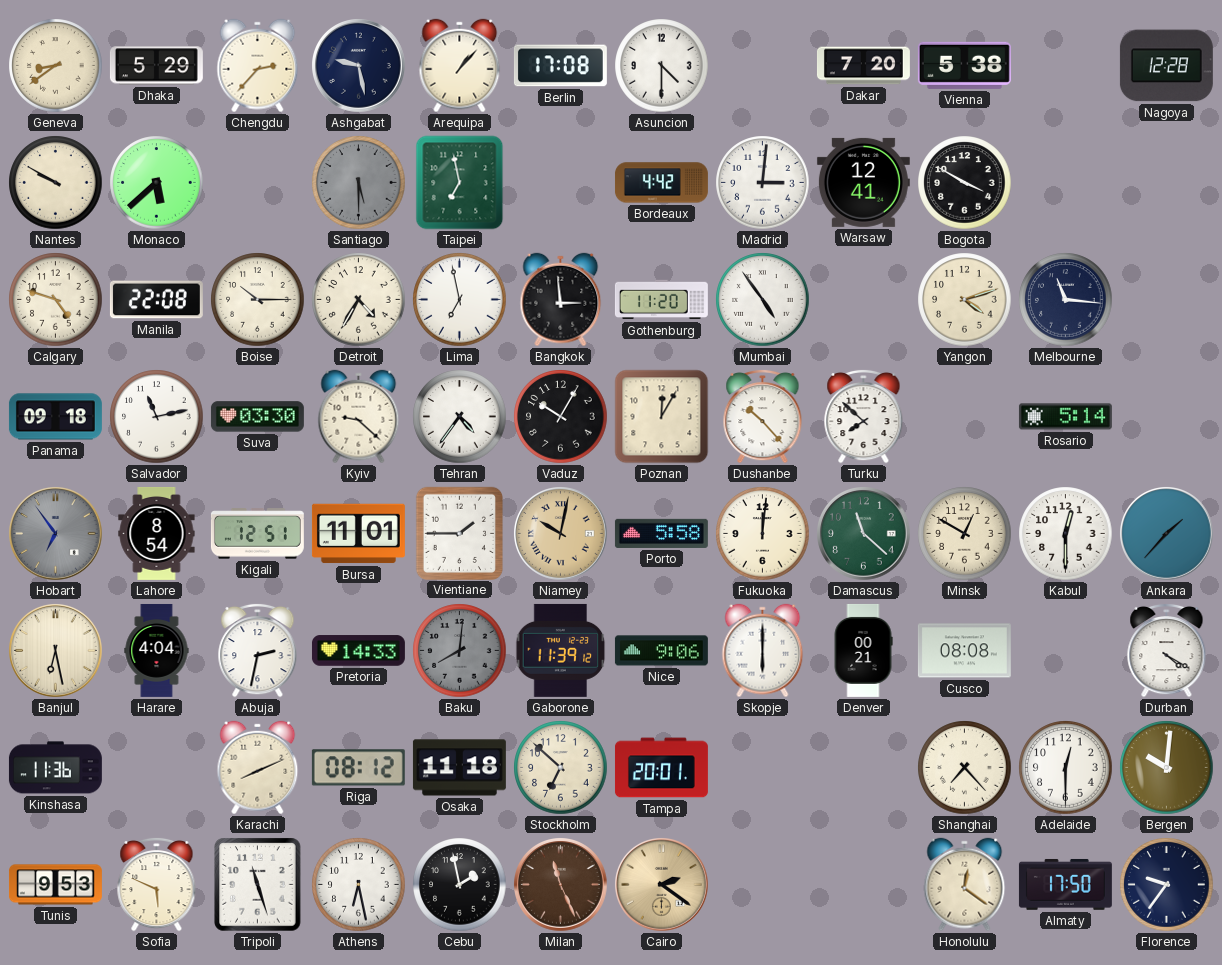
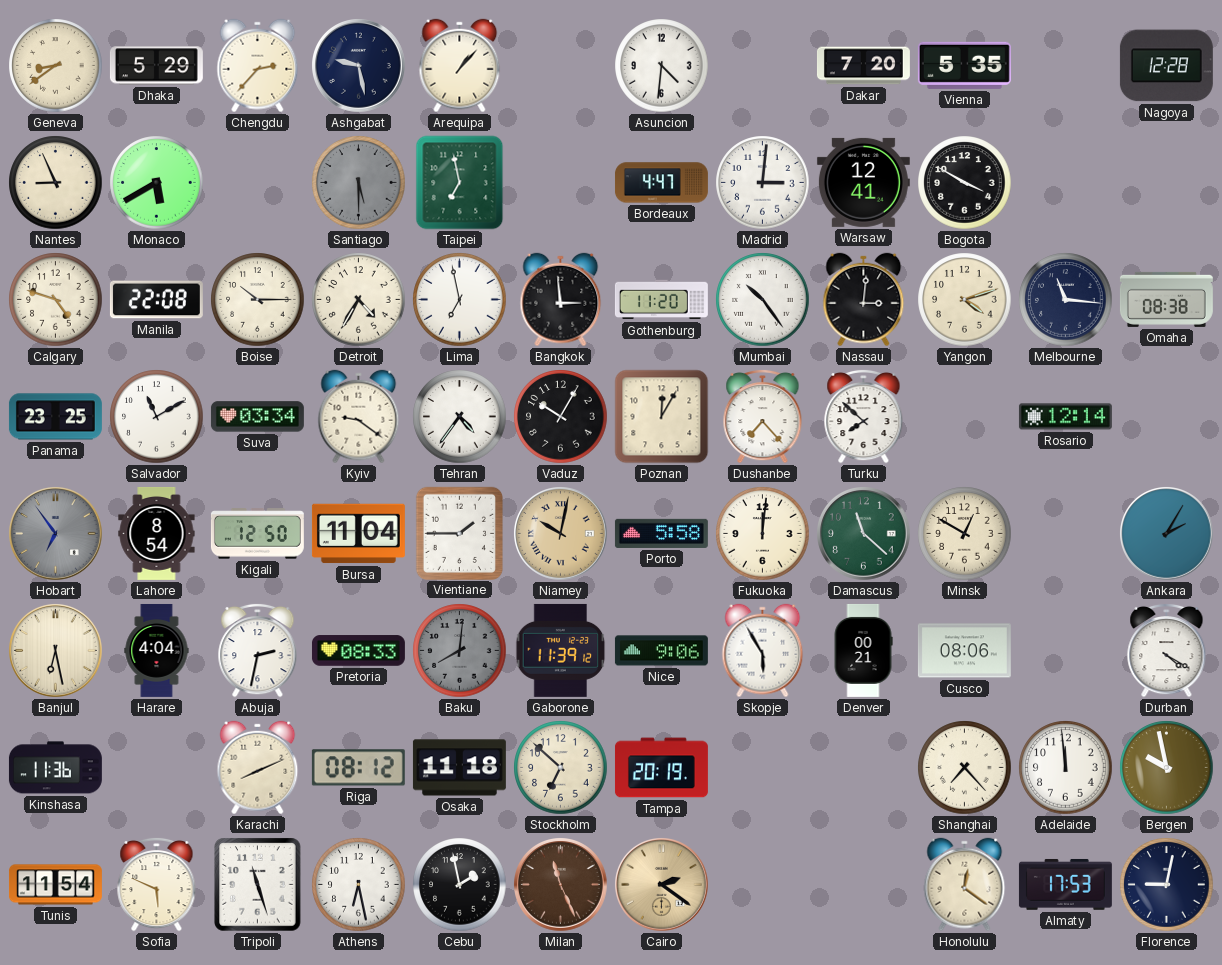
Berlin: 17:08 -> none (560, 66)
Asuncion: 4:30 -> 4:31 (662, 66)
Vienna: 5:38 -> 5:35 (964, 65)
Nantes: 9:50 -> 8:56 (56, 183)
Monaco: 5:38 -> 5:40 (157, 183)
Bordeaux: 4:42 -> 4:47 (661, 183)
Mumbai: 4:54 -> 10:24 (763, 300)
Nassau: none -> 3:01 (864, 300)
Omaha: none -> 08:38 (1166, 299)
Panama: 09:18 -> 23:25 (55, 417)
Salvador: 11:13 -> 11:10 (157, 417)
Suva: 03:30 -> 03:34 (257, 417)
Kyiv: 9:22 -> 9:21 (359, 417)
Dushanbe: 10:23 -> 7:23 (763, 416)
Rosario: 5:14 -> 12:14 (1065, 417)
Kigali: 12:51 -> 12:50 (257, 534)
Bursa: 11:01 -> 11:04 (358, 534)
Kabul: 12:30 -> none (1066, 534)
Ankara: 1:37 -> 2:05 (1167, 534)
Pretoria: 14:33 -> 08:33 (358, 651)
Skopje: 6:00 -> 5:55 (763, 651)
Cusco: 08:08 -> 08:06 (964, 651)
Tampa: 20:01 -> 20:19 (661, 768)
Adelaide: 12:30 -> 11:59 (1066, 768)
Bergen: 10:01 -> 9:58 (1167, 768)
Tunis: 9:53 -> 11:54 (55, 885)
Almaty: 17:50 -> 17:53 (1065, 884)
Florence: 9:36 -> 9:02 (1167, 885)
